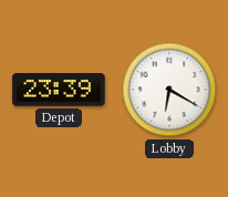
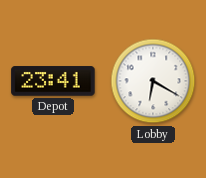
Depot: 23:39 -> 23:41 (53, 81)
